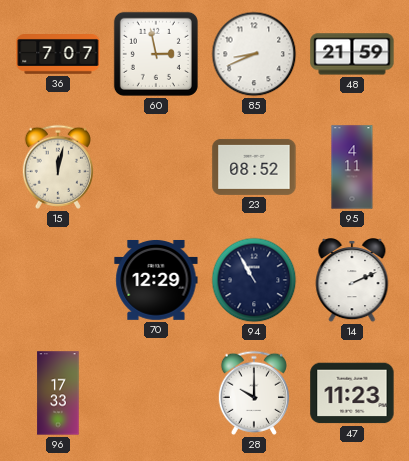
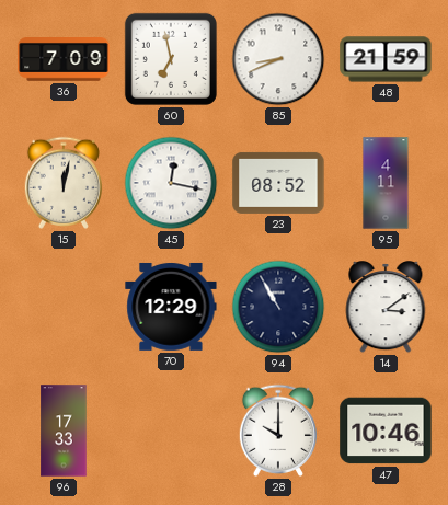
36: 7:07 -> 7:09 (64, 60)
60: 2:58 -> 6:58 (171, 59)
45: none -> 12:17 (171, 183)
14: 2:11 -> 3:09 (386, 308)
47: 11:23 -> 10:46 (386, 431)
